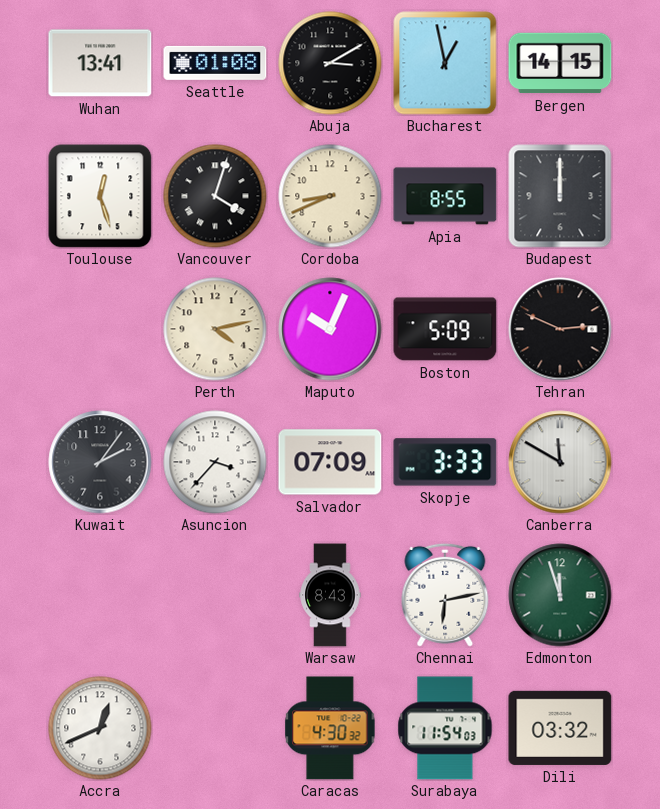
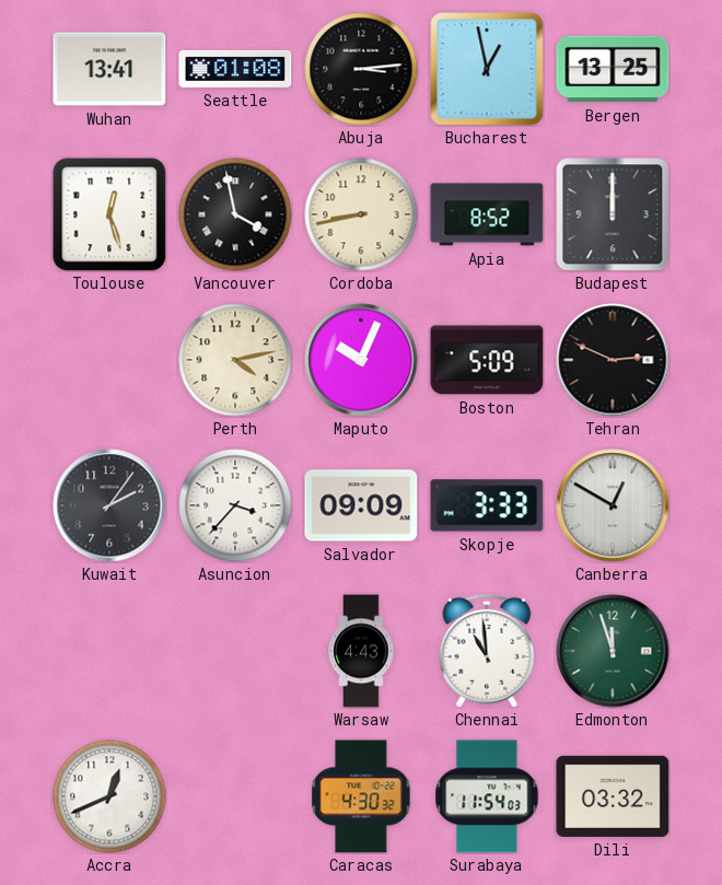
Abuja: 3:10 -> 3:14 (361, 69)
Bergen: 14:15 -> 13:25 (613, 69)
Vancouver: 4:03 -> 3:58 (235, 214)
Cordoba: 8:41 -> 8:43 (361, 214)
Apia: 8:55 -> 8:52 (487, 214)
Salvador: 07:09 -> 09:09 (361, 505)
Canberra: 11:50 -> 12:50 (613, 505)
Warsaw: 8:43 -> 4:43 (361, 651)
Chennai: 6:13 -> 10:59 (487, 651)
